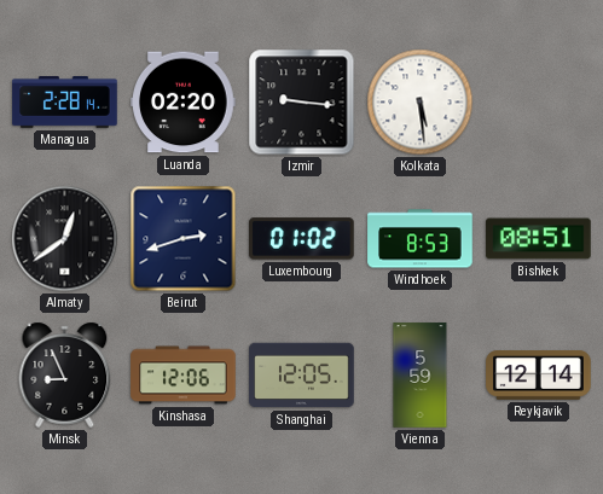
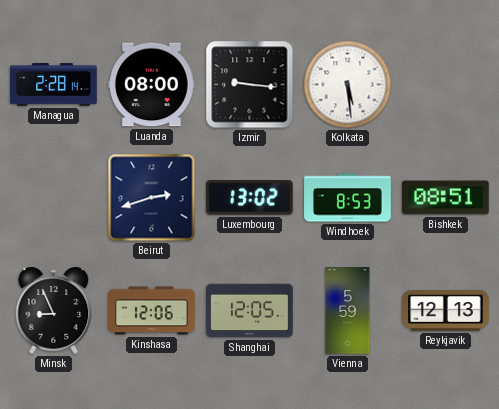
Luanda: 02:20 -> 08:00 (152, 85)
Almaty: 12:39 -> none (65, 239)
Luxembourg: 01:02 -> 13:02 (250, 198)
Reykjavik: 12:14 -> 12:13 (446, 311)
